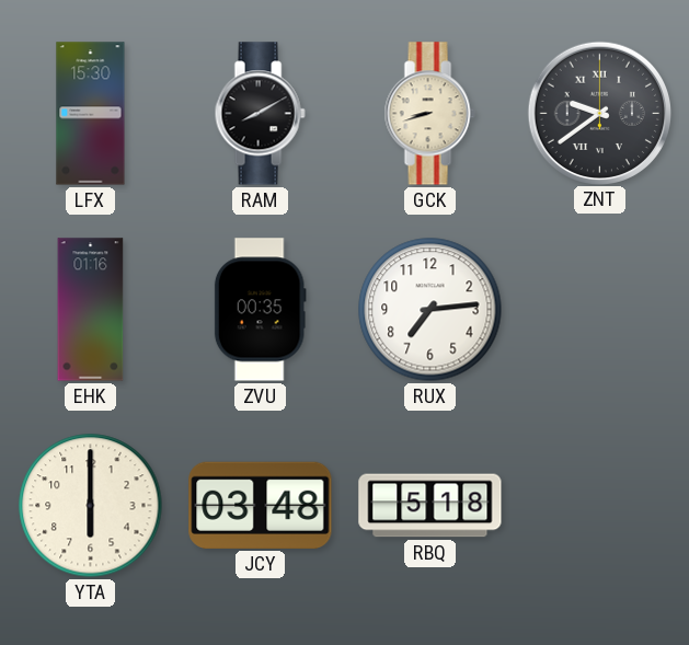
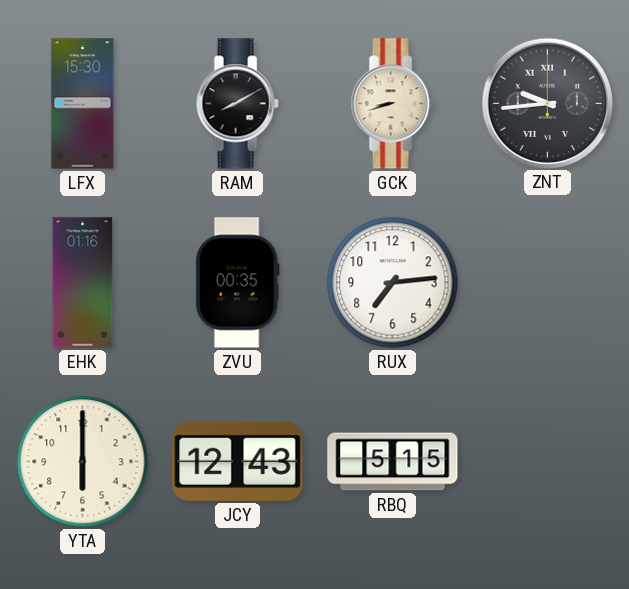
ZNT: 9:39 -> 9:44 (547, 103)
JCY: 03:48 -> 12:43 (238, 461)
RBQ: 5:18 -> 5:15 (393, 462)
